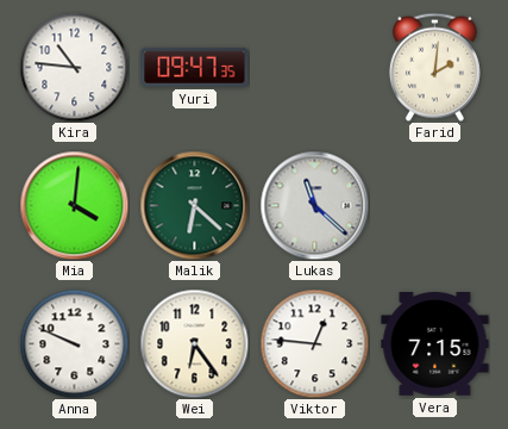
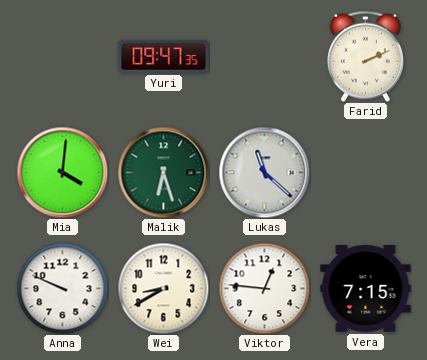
Kira: 10:46 -> none (74, 67)
Farid: 2:01 -> 2:11 (365, 56)
Malik: 6:22 -> 6:27 (163, 172)
Wei: 6:24 -> 8:40 (163, 288)
